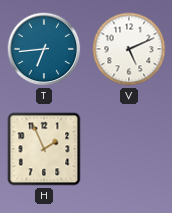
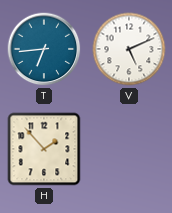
H: 1:56 -> 1:53 (44, 149)
